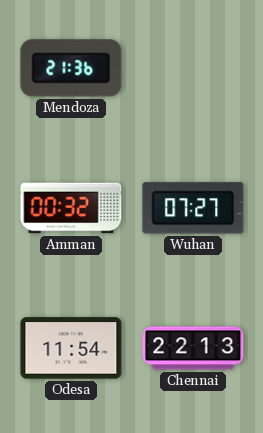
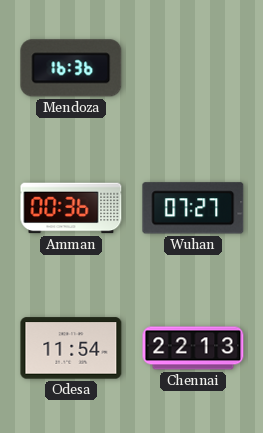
Mendoza: 21:36 -> 16:36 (71, 68)
Amman: 00:32 -> 00:36 (71, 208)
